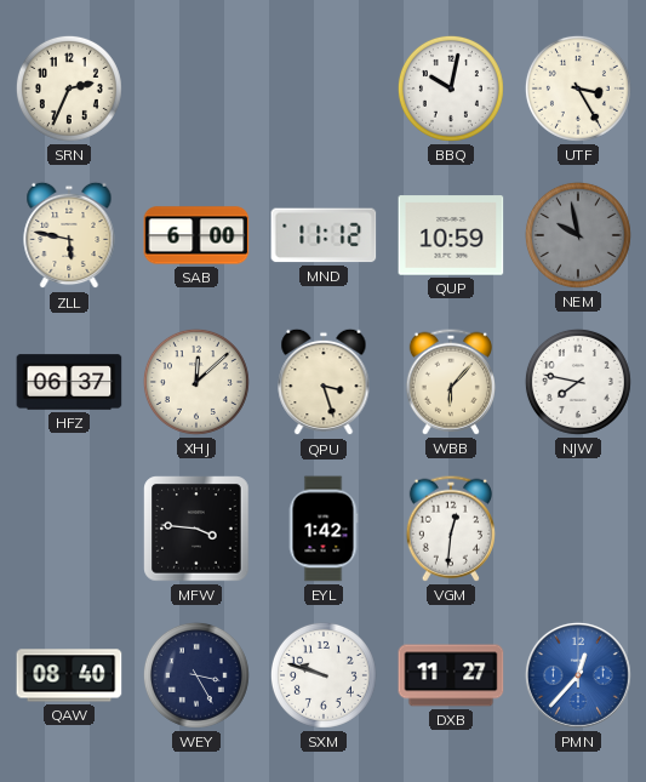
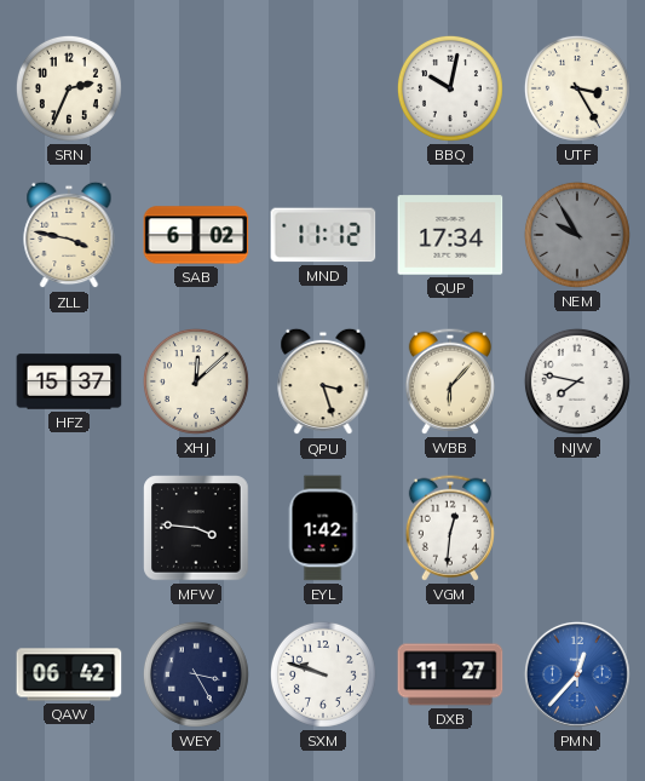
ZLL: 5:47 -> 3:47 (69, 235)
SAB: 6:00 -> 6:02 (196, 235)
QUP: 10:59 -> 17:34 (450, 235)
NEM: 9:58 -> 9:55 (577, 235)
HFZ: 06:37 -> 15:37 (69, 381)
QAW: 08:40 -> 06:42 (69, 674)
